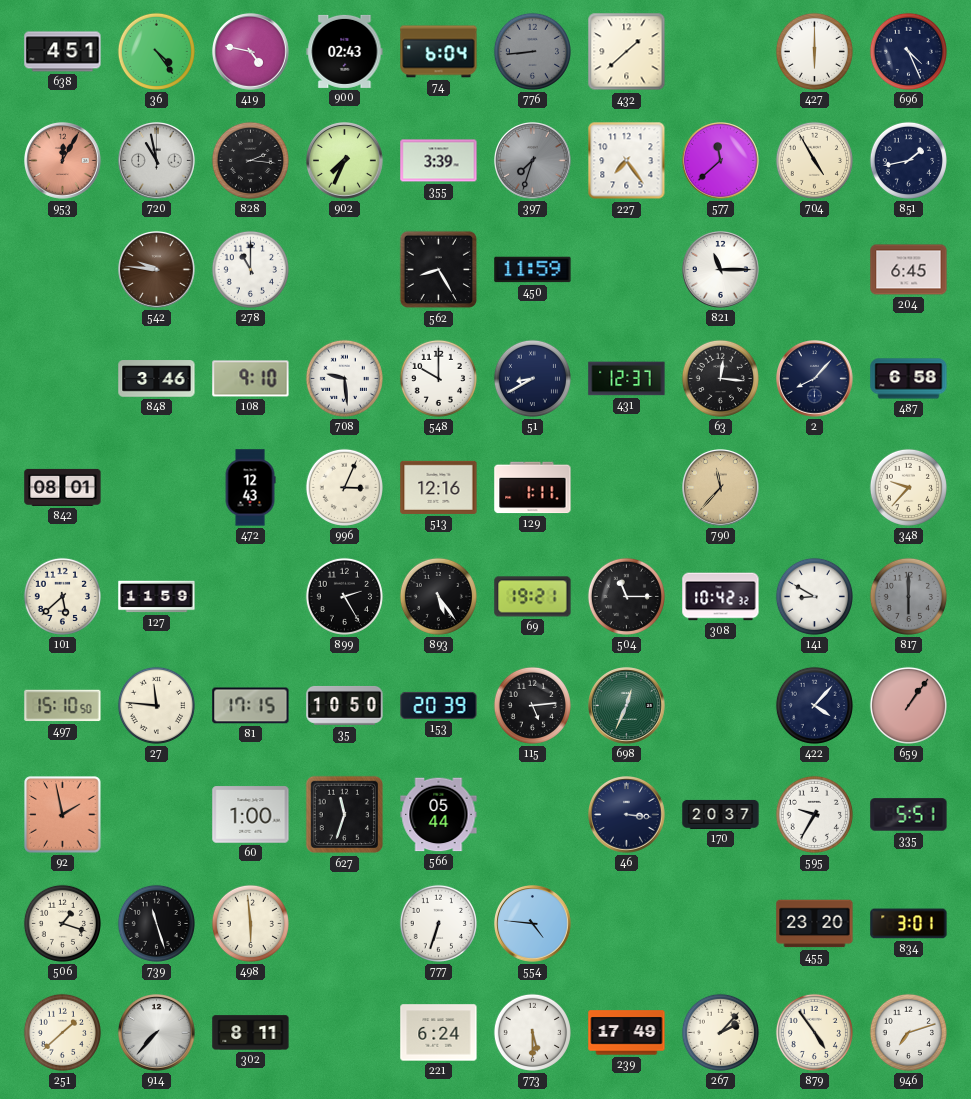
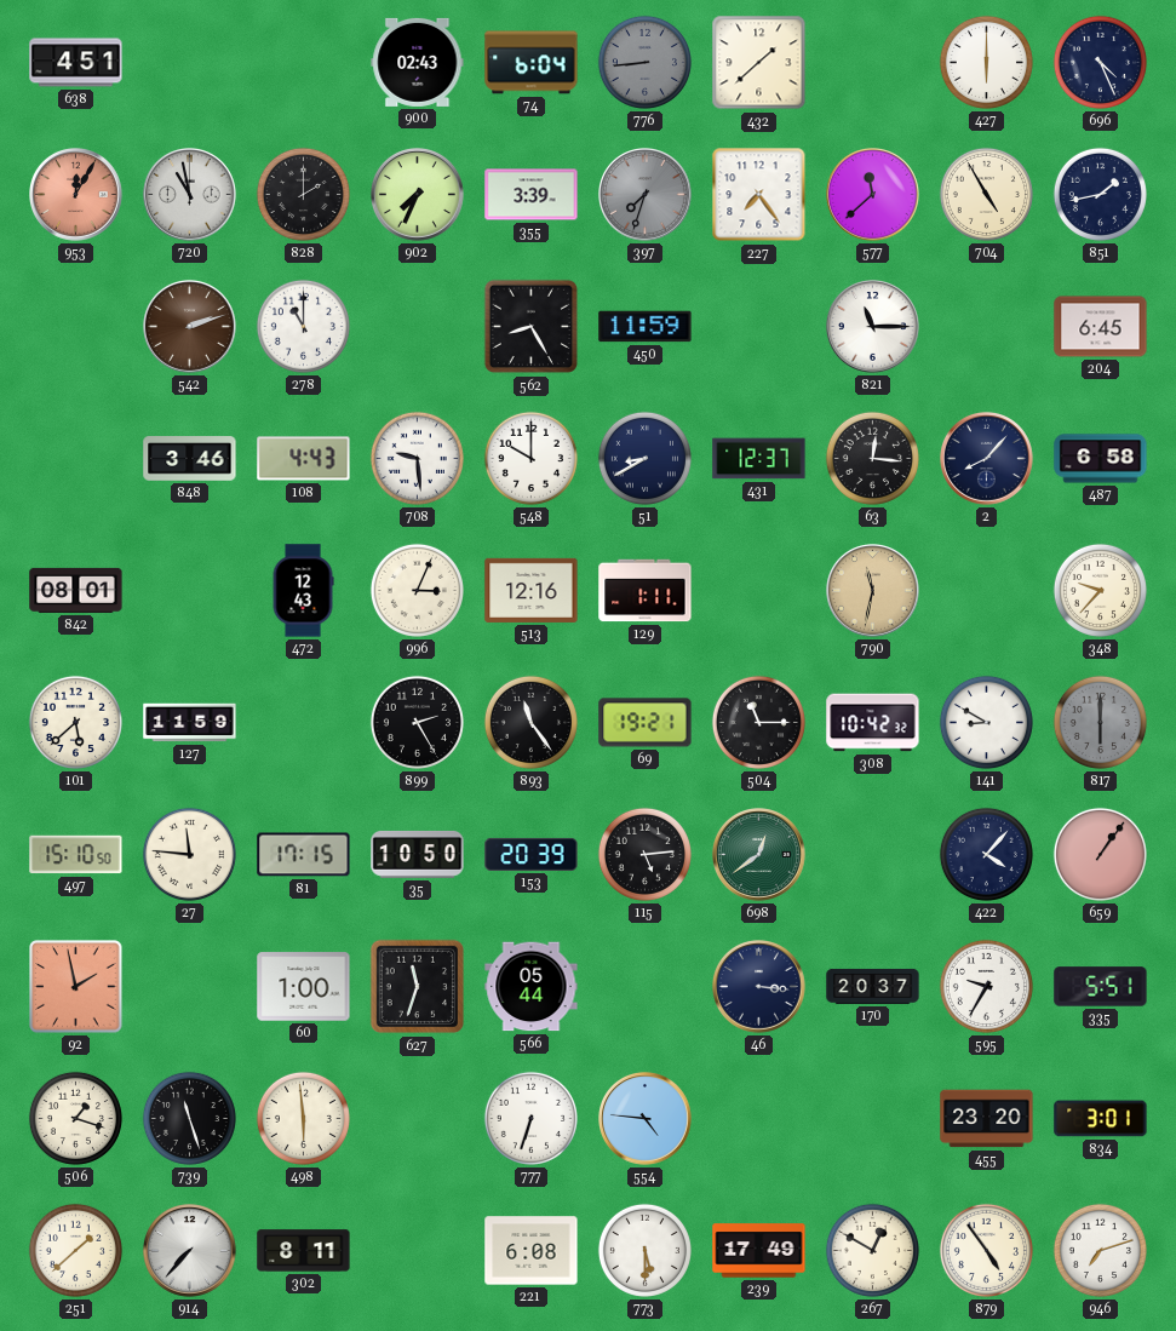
36: 4:24 -> none (156, 51)
419: 4:47 -> none (251, 52)
828: 2:16 -> 2:00 (303, 194)
542: 9:46 -> 2:12 (190, 327)
108: 9:10 -> 4:43 (304, 459)
790: 11:37 -> 11:32 (873, 591)
893: 5:24 -> 11:24 (530, 722)
698: 12:34 -> 12:39 (759, 855)
221: 6:24 -> 6:08 (532, 1251)
267: 2:07 -> 12:50 (872, 1250)
